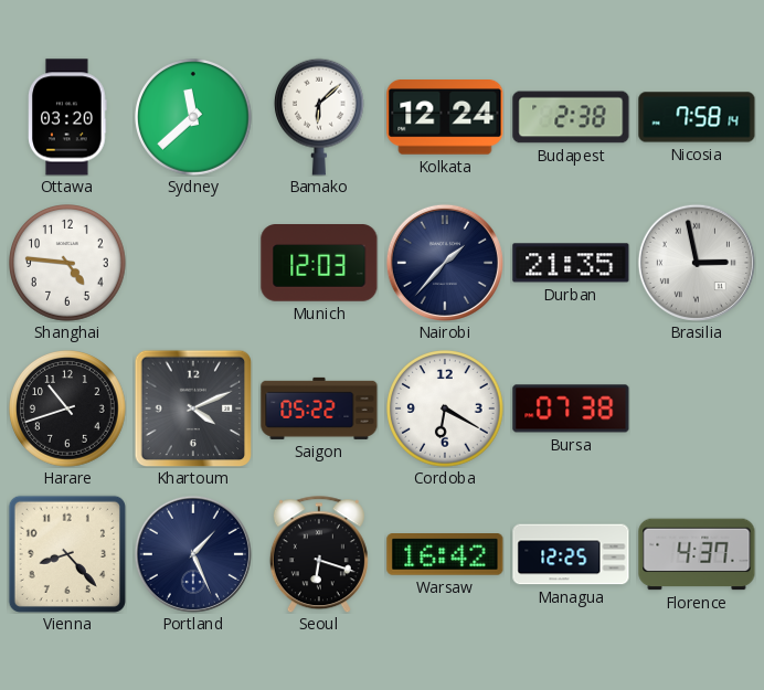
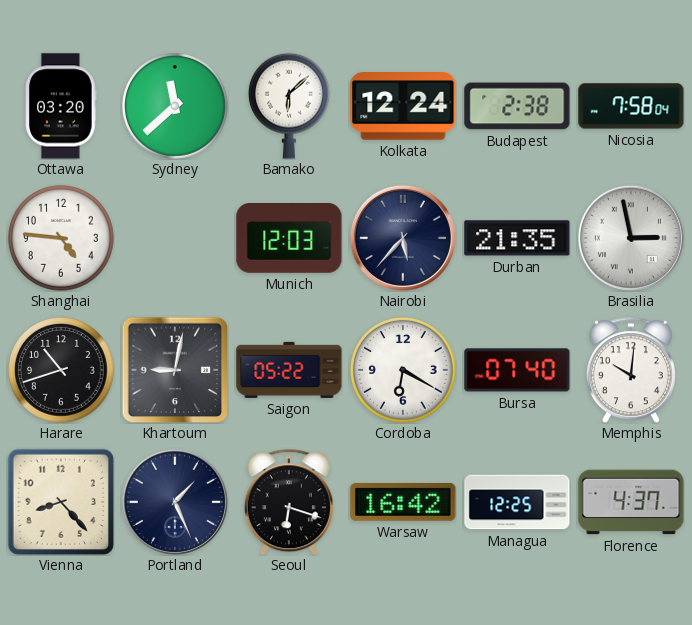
Nicosia: 7:58:14 -> 7:58:04 (631, 106)
Nairobi: 1:37 -> 5:37 (403, 238)
Khartoum: 4:11 -> 9:02 (175, 370)
Bursa: 07:38 -> 07:40 (517, 370)
Memphis: none -> 10:01 (631, 370)
